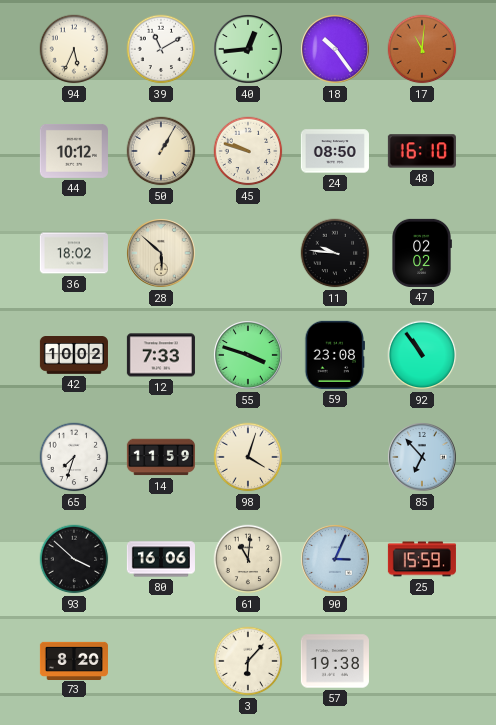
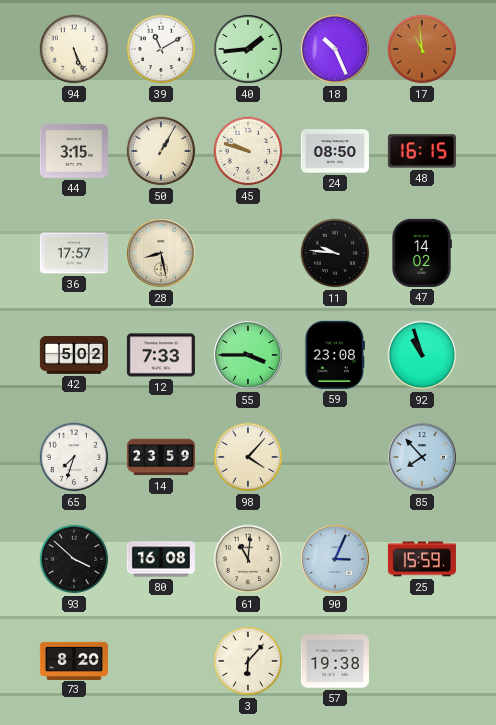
94: 5:34 -> 5:26 (74, 49)
40: 12:44 -> 1:44 (249, 50)
18: 10:24 -> 10:26 (336, 50)
17: 11:01 -> 10:59 (422, 49)
44: 10:12 -> 3:15 (74, 151)
48: 16:10 -> 16:15 (422, 151)
36: 18:02 -> 17:57 (74, 253)
28: 5:52 -> 8:28 (162, 254)
47: 02:02 -> 14:02 (422, 253)
42: 10:02 -> 5:02 (74, 356)
55: 3:48 -> 3:45 (249, 356)
92: 10:54 -> 10:57 (422, 355)
14: 11:59 -> 23:59 (161, 457)
98: 4:03 -> 4:07 (248, 457)
85: 6:53 -> 7:53 (423, 458)
80: 16:06 -> 16:08 (161, 559)
